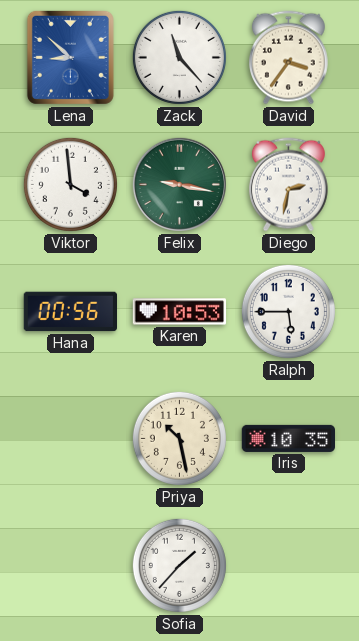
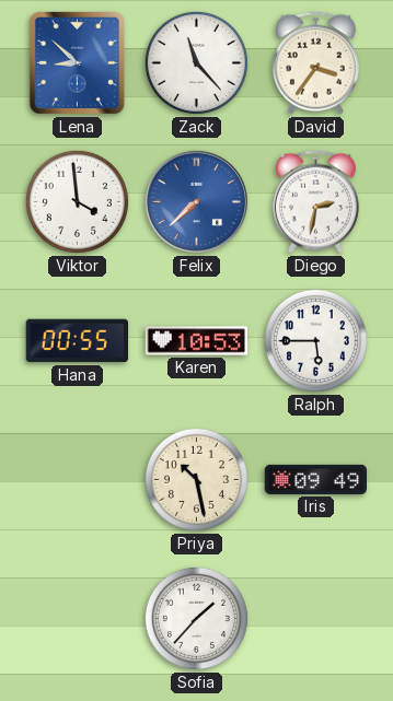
Felix: 9:17 -> 7:38 (196, 201)
Felix dial: green -> blue (196, 201)
Hana: 00:56 -> 00:55 (77, 341)
Iris: 10:35 -> 09:49 (316, 479)
